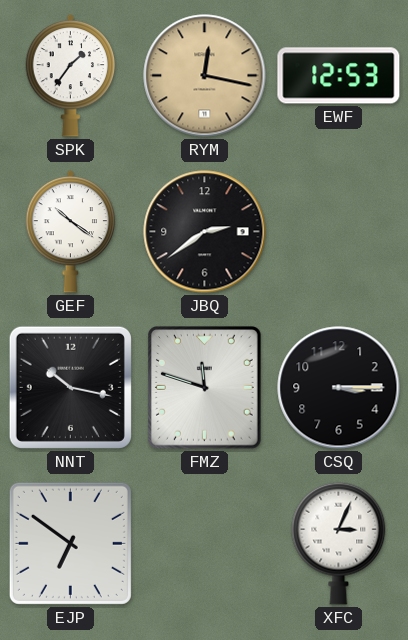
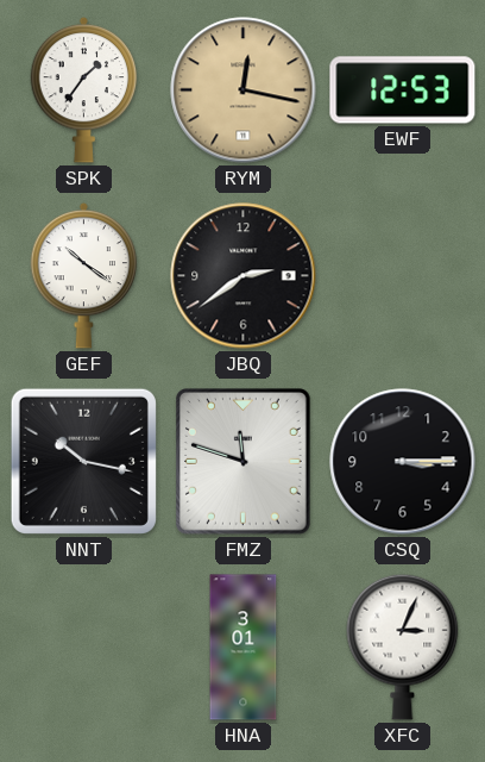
EJP: 6:51 -> none (70, 543)
HNA: none -> 3:01 (244, 648)
